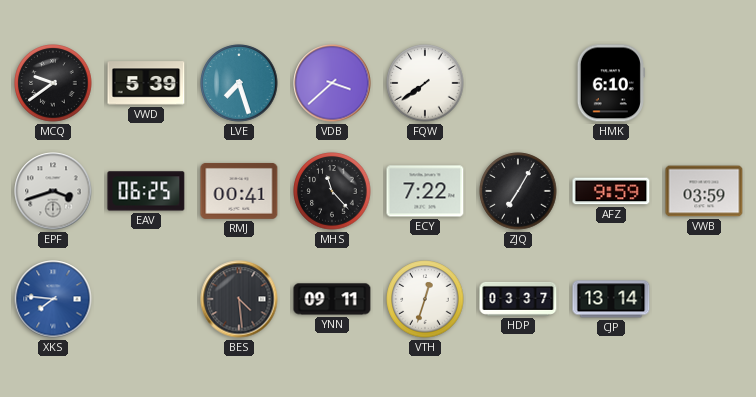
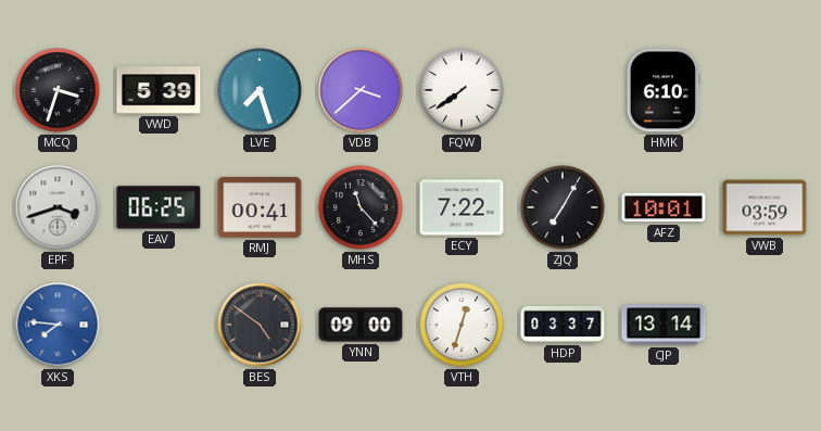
MCQ: 9:39 -> 3:33 (58, 90)
AFZ: 9:59 -> 10:01 (664, 207)
BES: 4:29 -> 4:51 (260, 325)
YNN: 09:11 -> 09:00 (361, 325)
